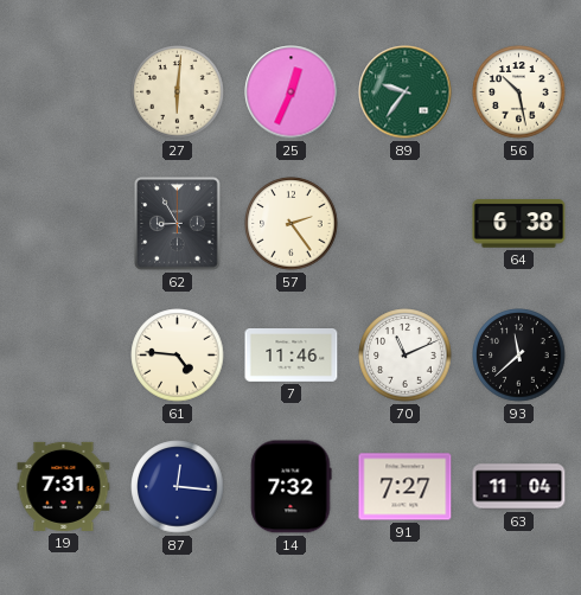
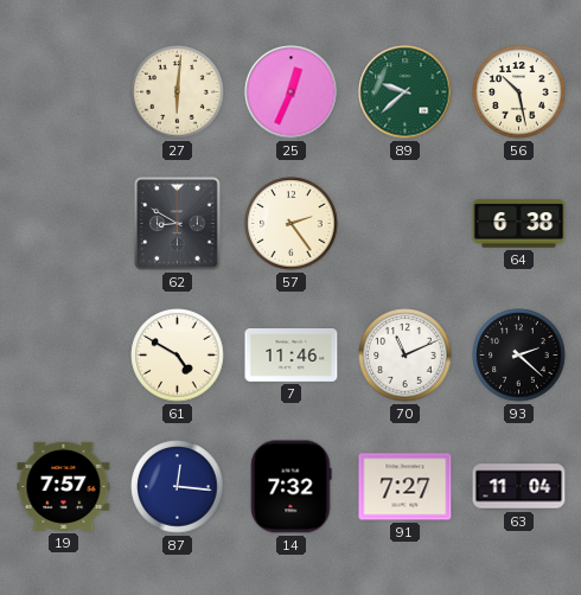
89: 9:36 -> 9:38 (406, 92)
62: 8:55 -> 8:50 (178, 224)
61: 4:46 -> 4:50 (178, 356)
93: 11:38 -> 2:22 (519, 356)
19: 7:31 -> 7:57 (64, 486)
